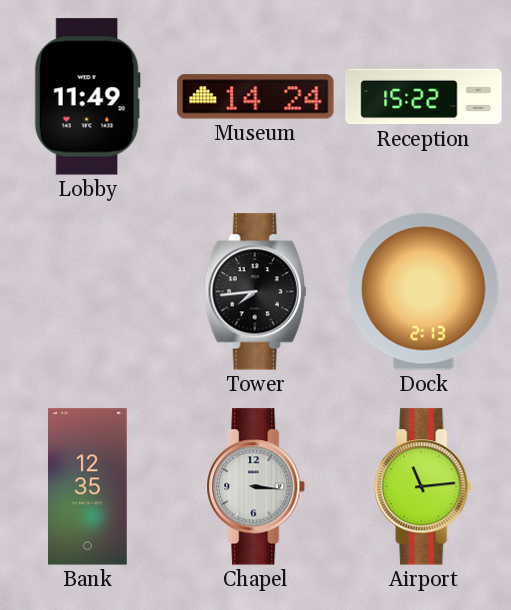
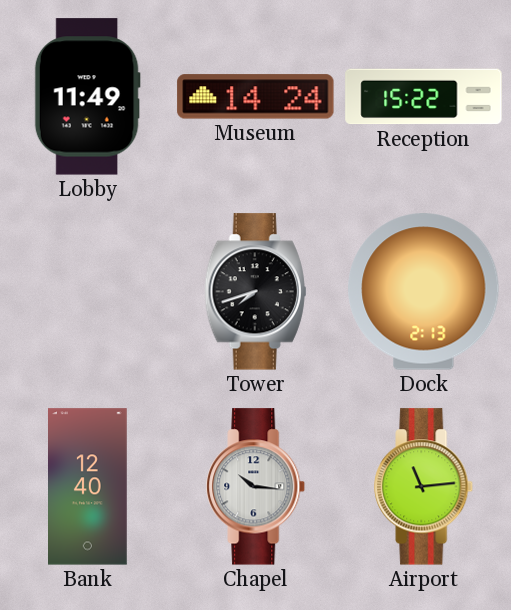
Tower: 7:44 -> 7:42 (256, 292)
Bank: 12:35 -> 12:40 (88, 487)
Chapel: 3:16 -> 10:16 (256, 487)
